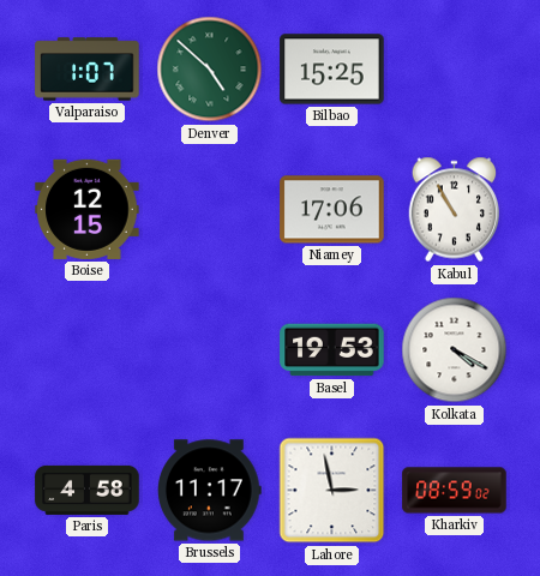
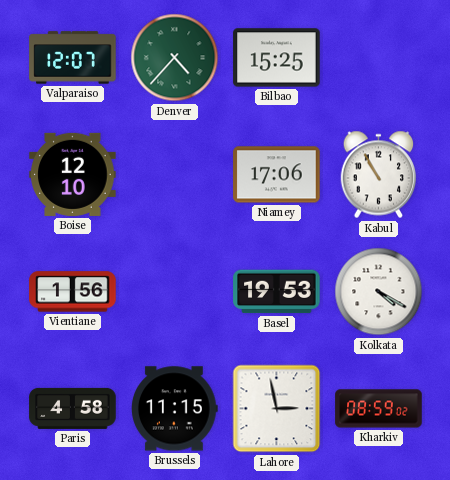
Valparaiso: 1:07 -> 12:07 (73, 58)
Denver: 4:52 -> 4:37 (175, 58)
Boise: 12:15 -> 12:10 (73, 174)
Vientiane: none -> 1:56 (73, 292)
Brussels: 11:17 -> 11:15 (175, 409)
